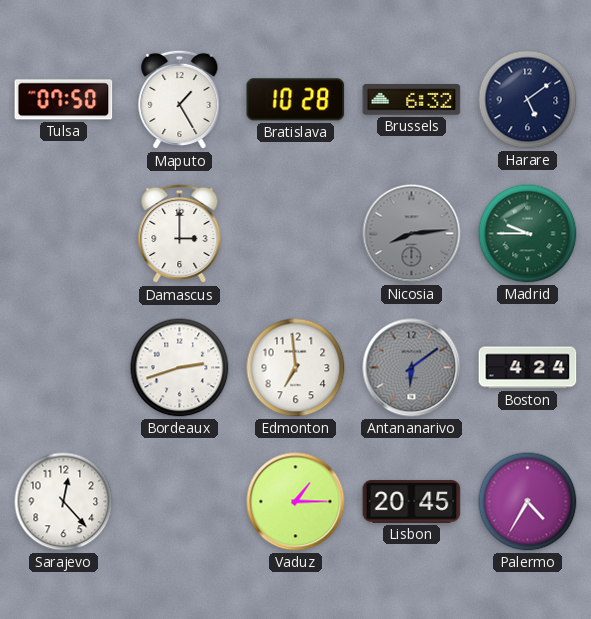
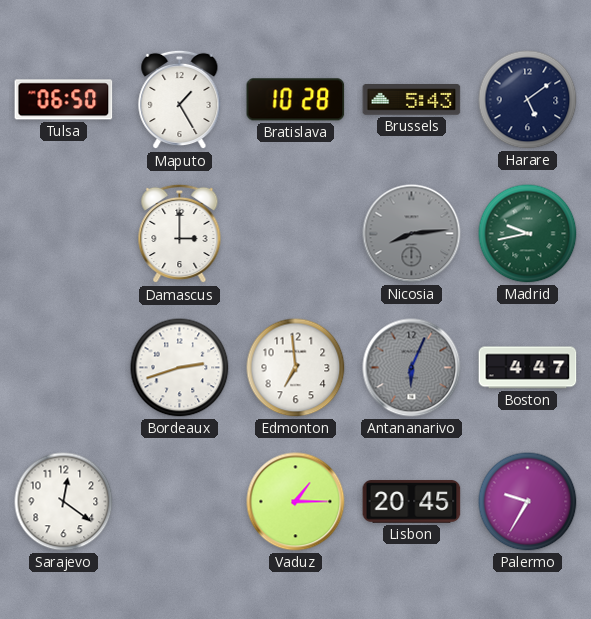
Tulsa: 07:50 -> 06:50 (64, 100)
Brussels: 6:32 -> 5:43 (412, 100)
Madrid: 9:45 -> 9:43 (528, 234)
Antananarivo: 6:09 -> 6:04 (412, 368)
Boston: 4:24 -> 4:47 (528, 368)
Sarajevo: 12:23 -> 12:21 (64, 502)
Palermo: 4:35 -> 9:35 (528, 502)
